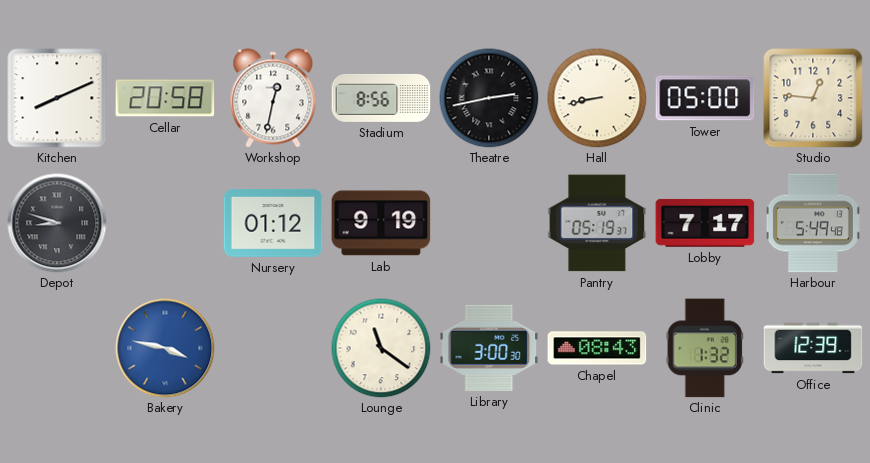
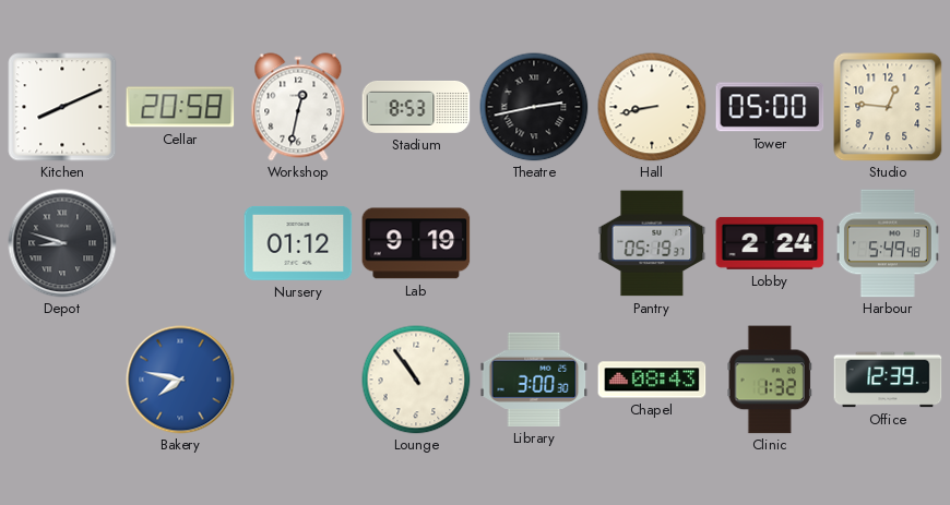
Stadium: 8:56 -> 8:53 (416, 107)
Lobby: 7:17 -> 2:24 (770, 243)
Bakery: 3:47 -> 7:47 (180, 380)
Lounge: 11:21 -> 10:54 (416, 380)
